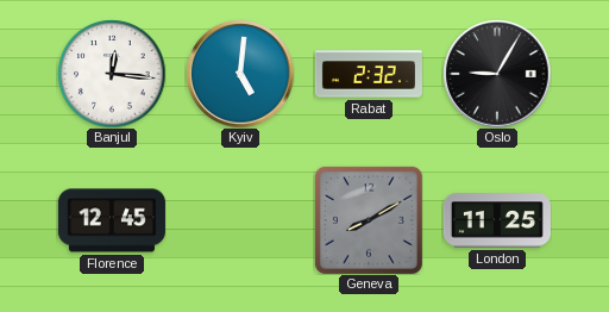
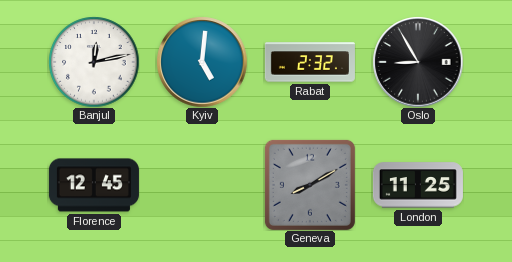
Banjul: 12:16 -> 12:13 (94, 62)
Oslo: 9:05 -> 8:55 (418, 62)
